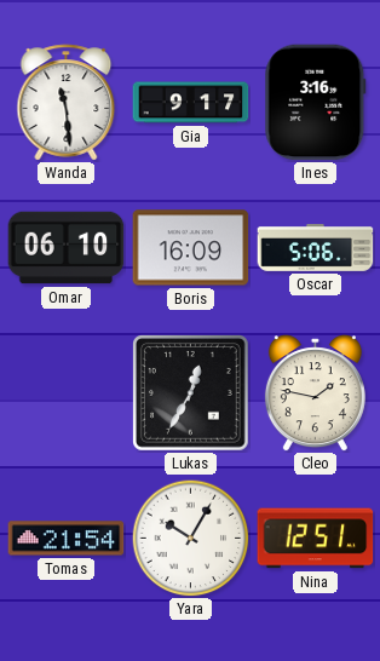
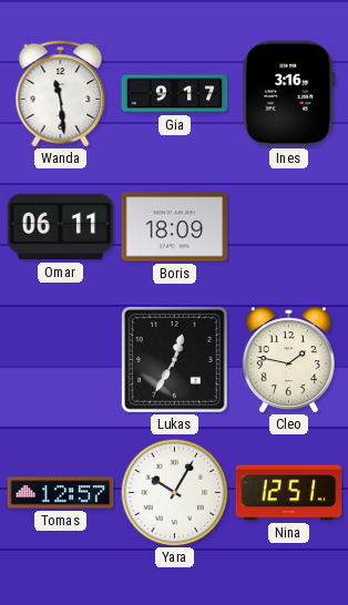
Omar: 06:10 -> 06:11 (61, 227)
Boris: 16:09 -> 18:09 (175, 227)
Oscar: 5:06 -> none (316, 248)
Tomas: 21:54 -> 12:57 (61, 493)
